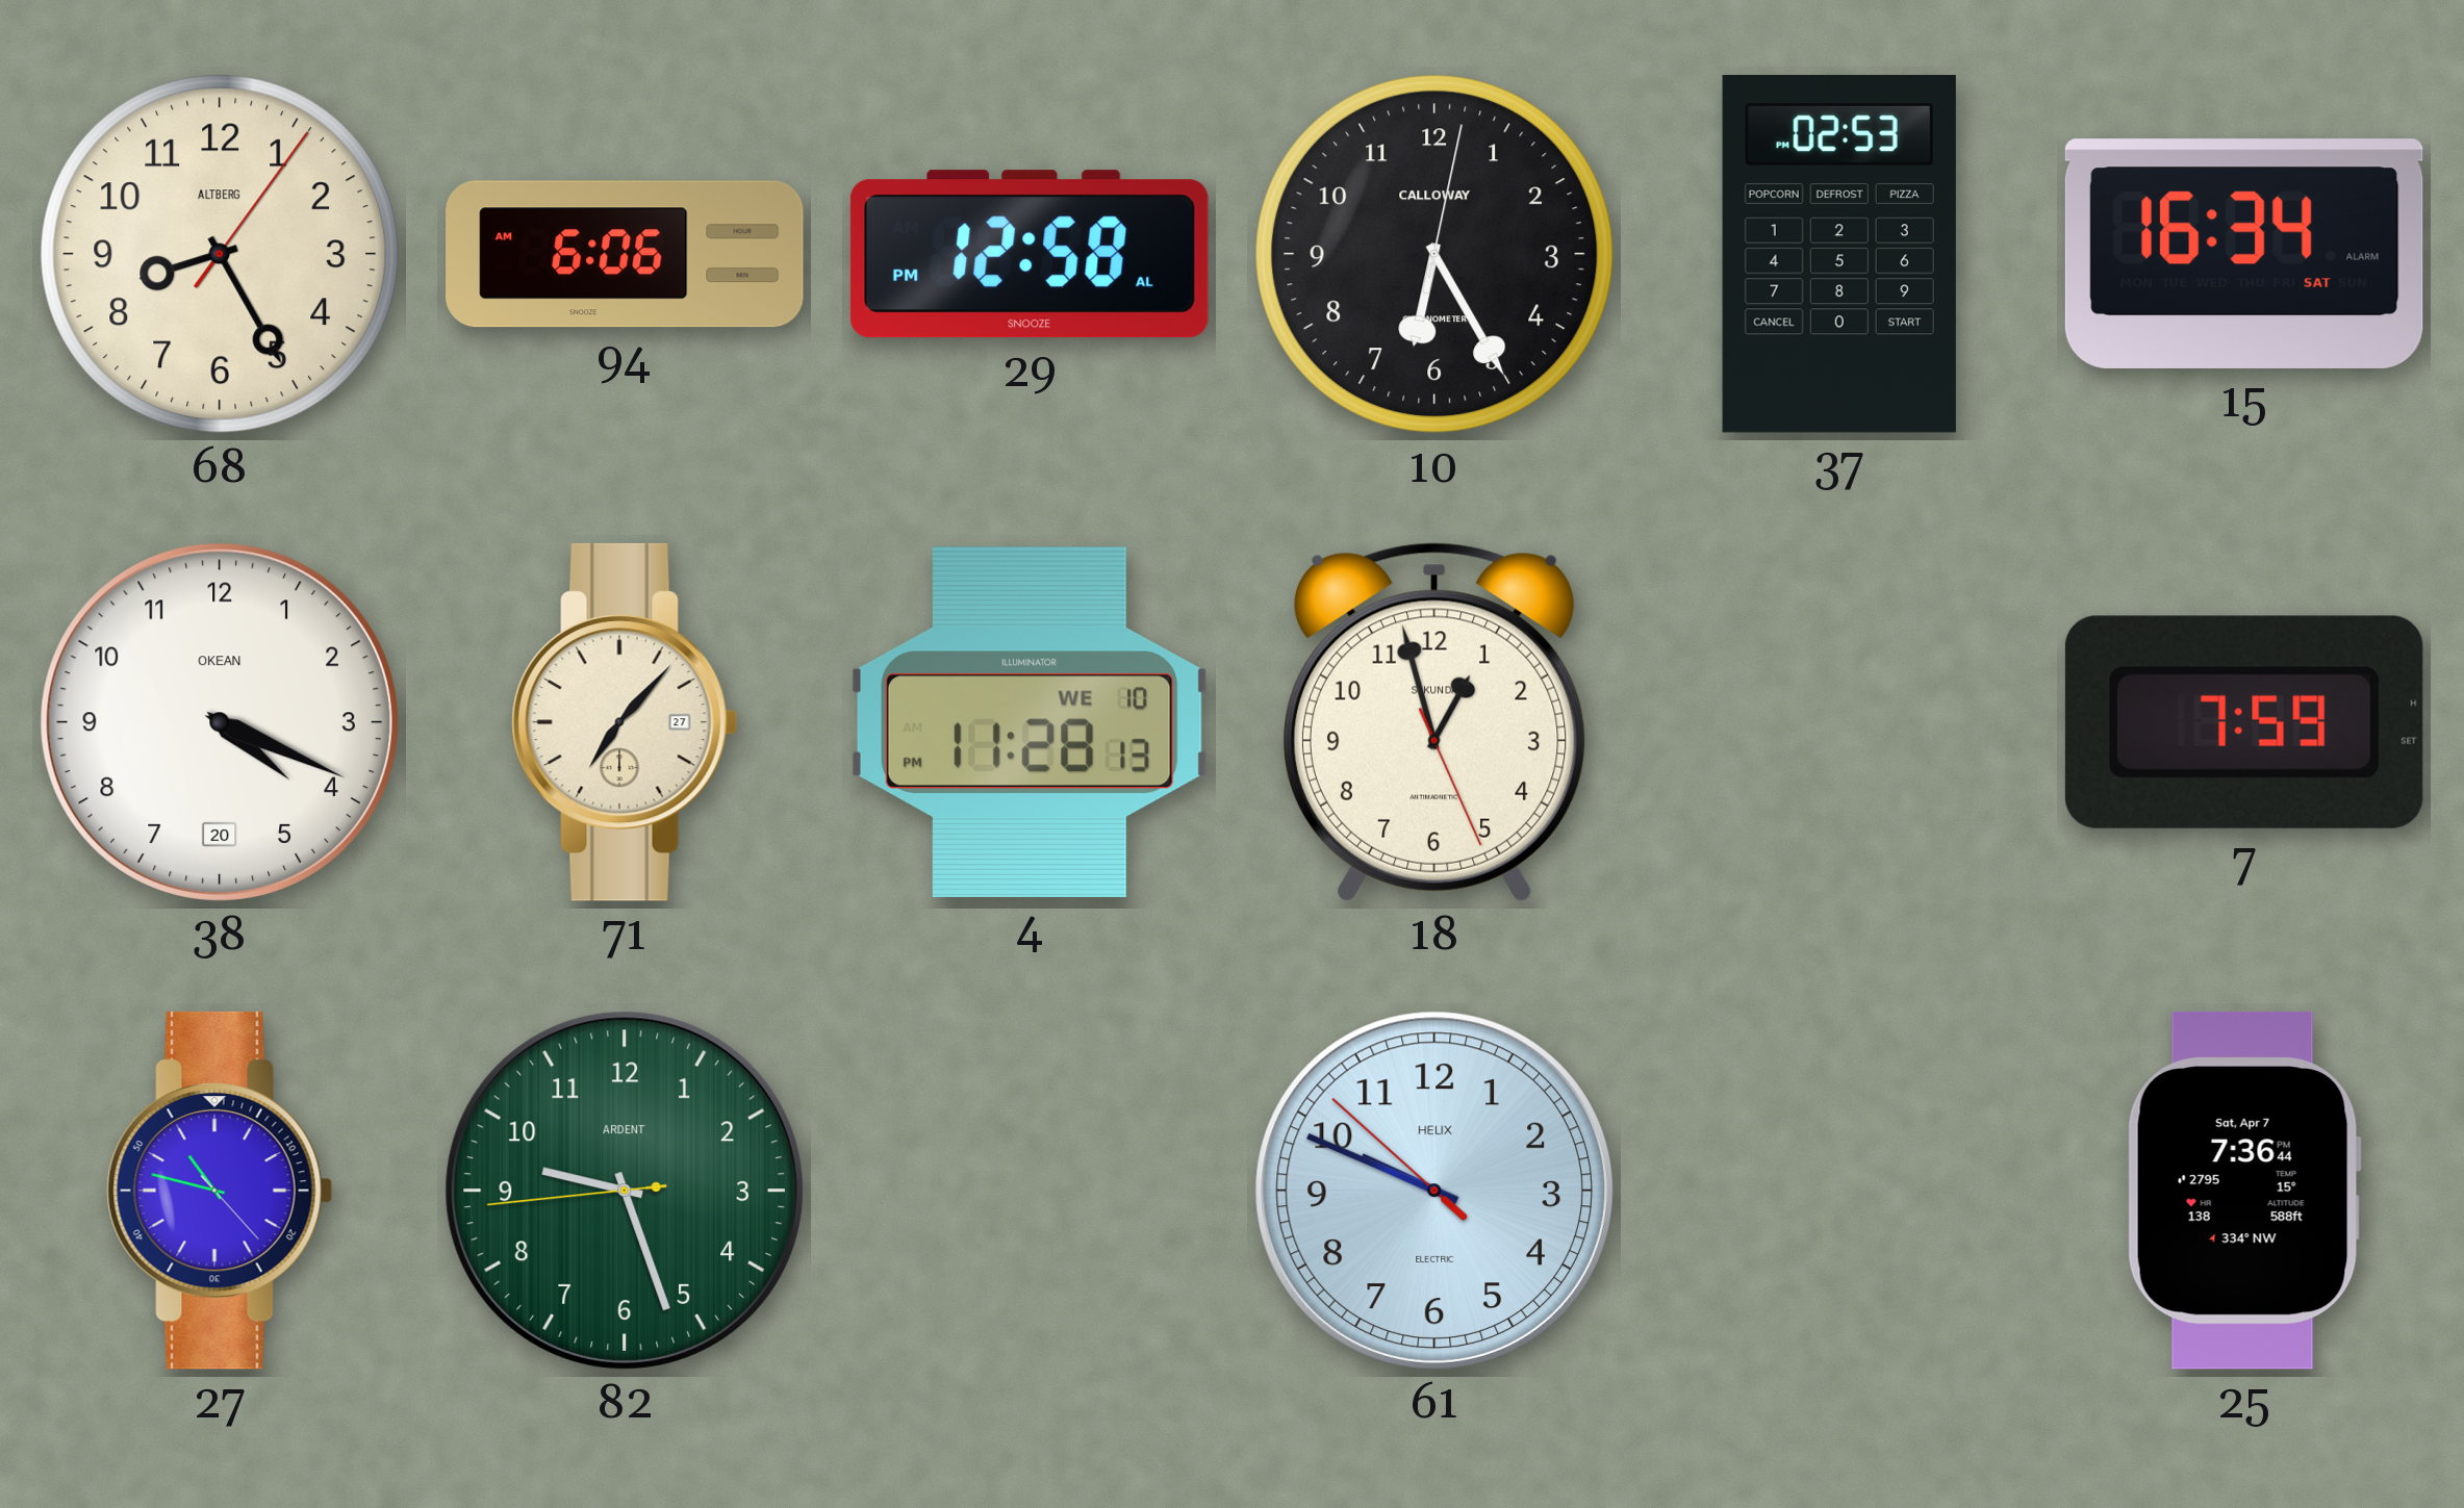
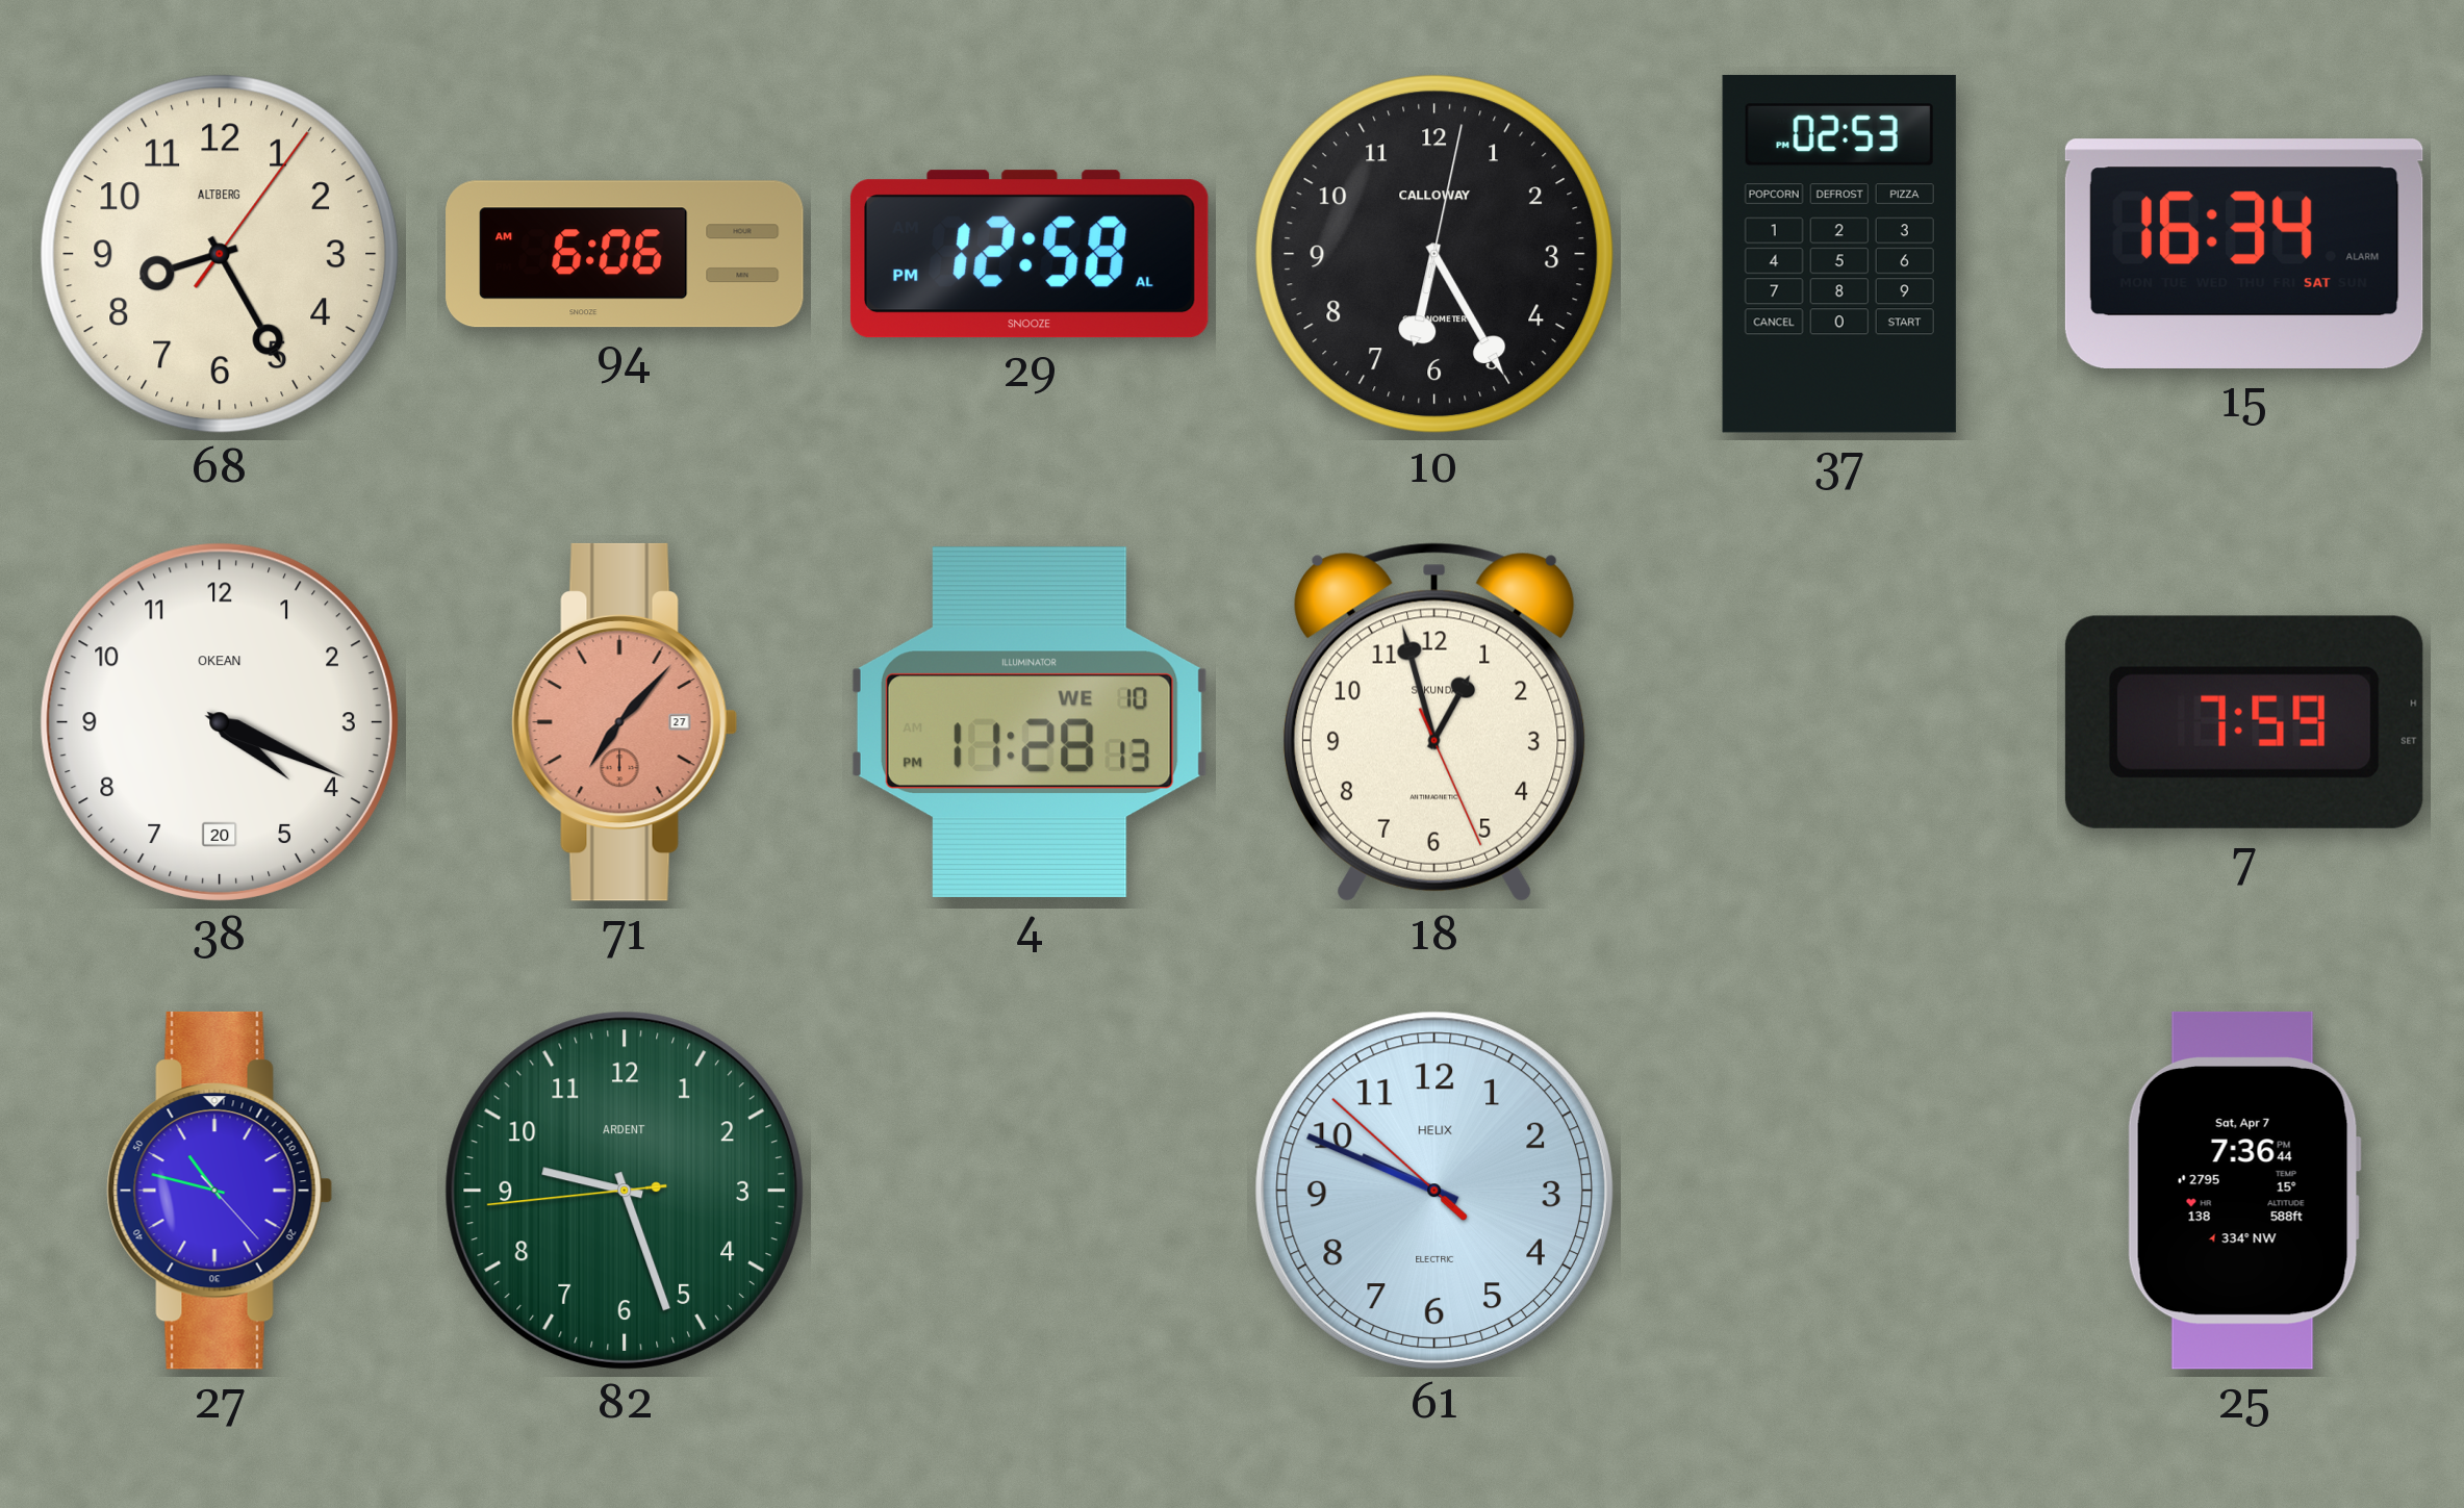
71 dial: cream -> salmon (625, 722)
